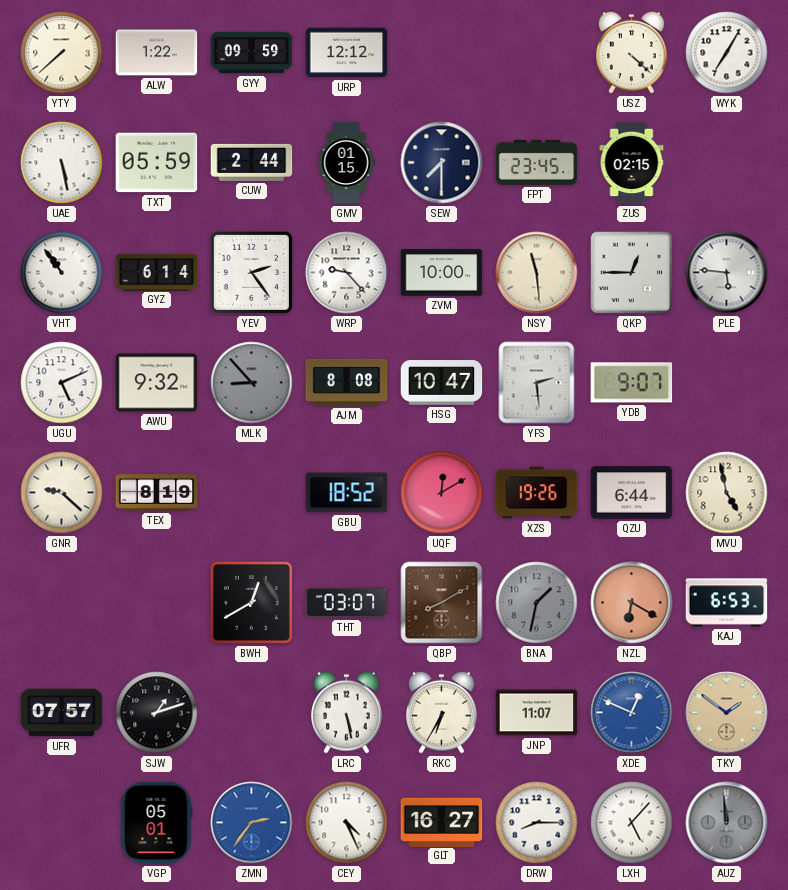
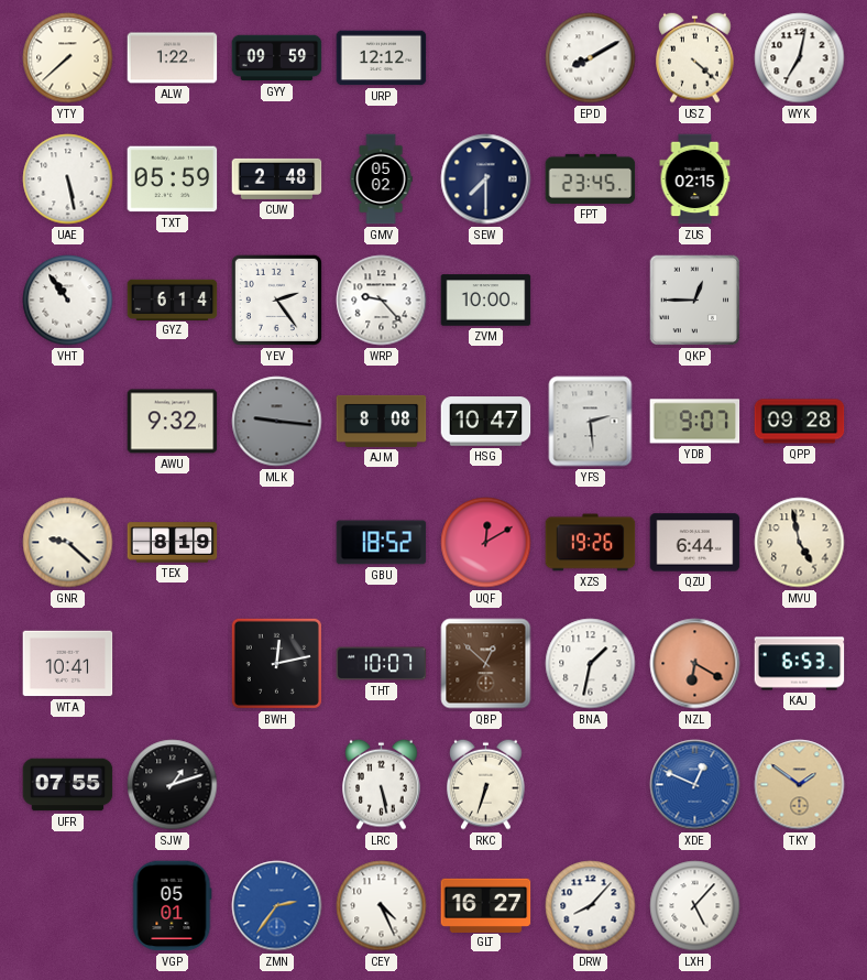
EPD: none -> 8:10 (591, 58)
WYK: 7:05 -> 7:02 (800, 58)
CUW: 2:44 -> 2:48 (277, 178)
GMV: 01:15 -> 05:02 (381, 179)
NSY: 11:29 -> none (537, 273)
PLE: 5:46 -> none (727, 273)
UGU: 5:11 -> none (62, 383)
MLK: 8:53 -> 9:16 (277, 422)
QPP: none -> 09:28 (800, 422)
WTA: none -> 10:41 (68, 664)
BWH: 12:40 -> 12:13 (276, 663)
THT: 03:07 -> 10:07 (382, 664)
QBP: 8:10 -> 12:52 (486, 664)
BNA dial: grey -> white (591, 664)
UFR: 07:57 -> 07:55 (68, 785)
RKC: 6:35 -> 6:33 (486, 784)
JNP: 11:07 -> none (537, 713)
DRW: 8:15 -> 8:07 (591, 906)
AUZ: 11:59 -> none (727, 823)
